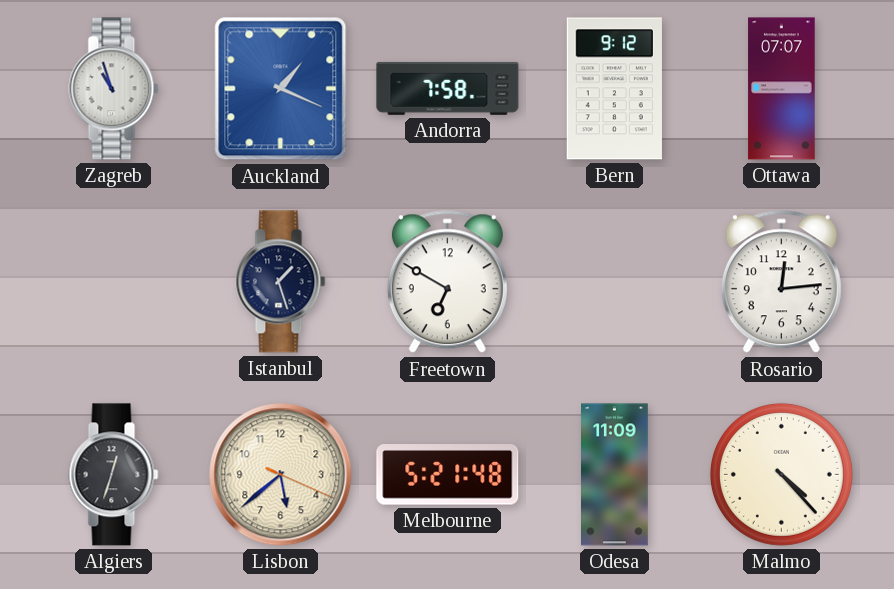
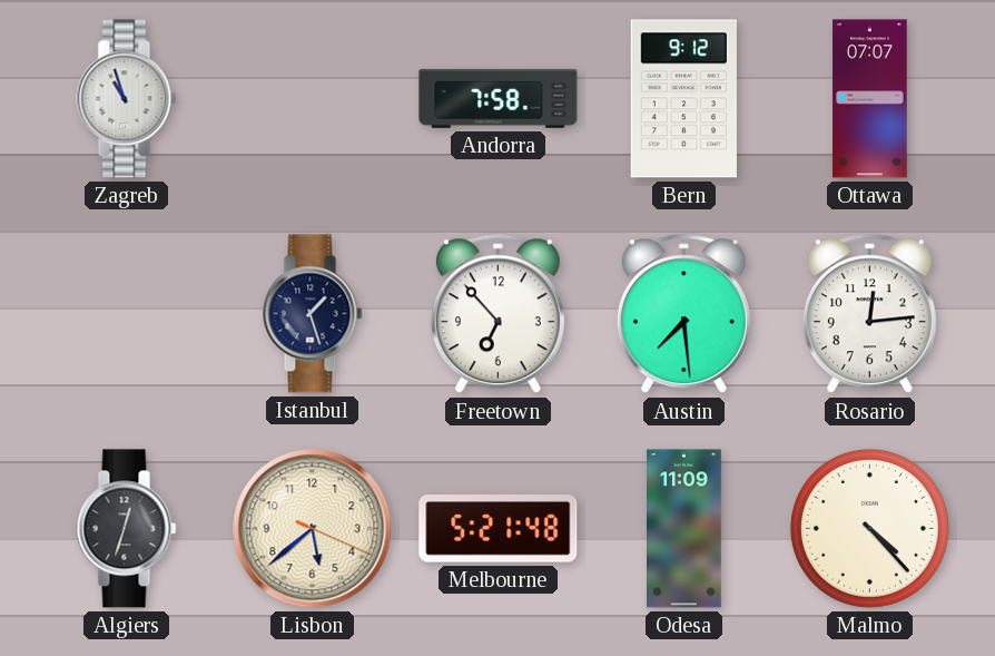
Auckland: 1:19 -> none (281, 89)
Freetown: 6:50 -> 6:53 (497, 314)
Austin: none -> 7:29 (683, 314)
